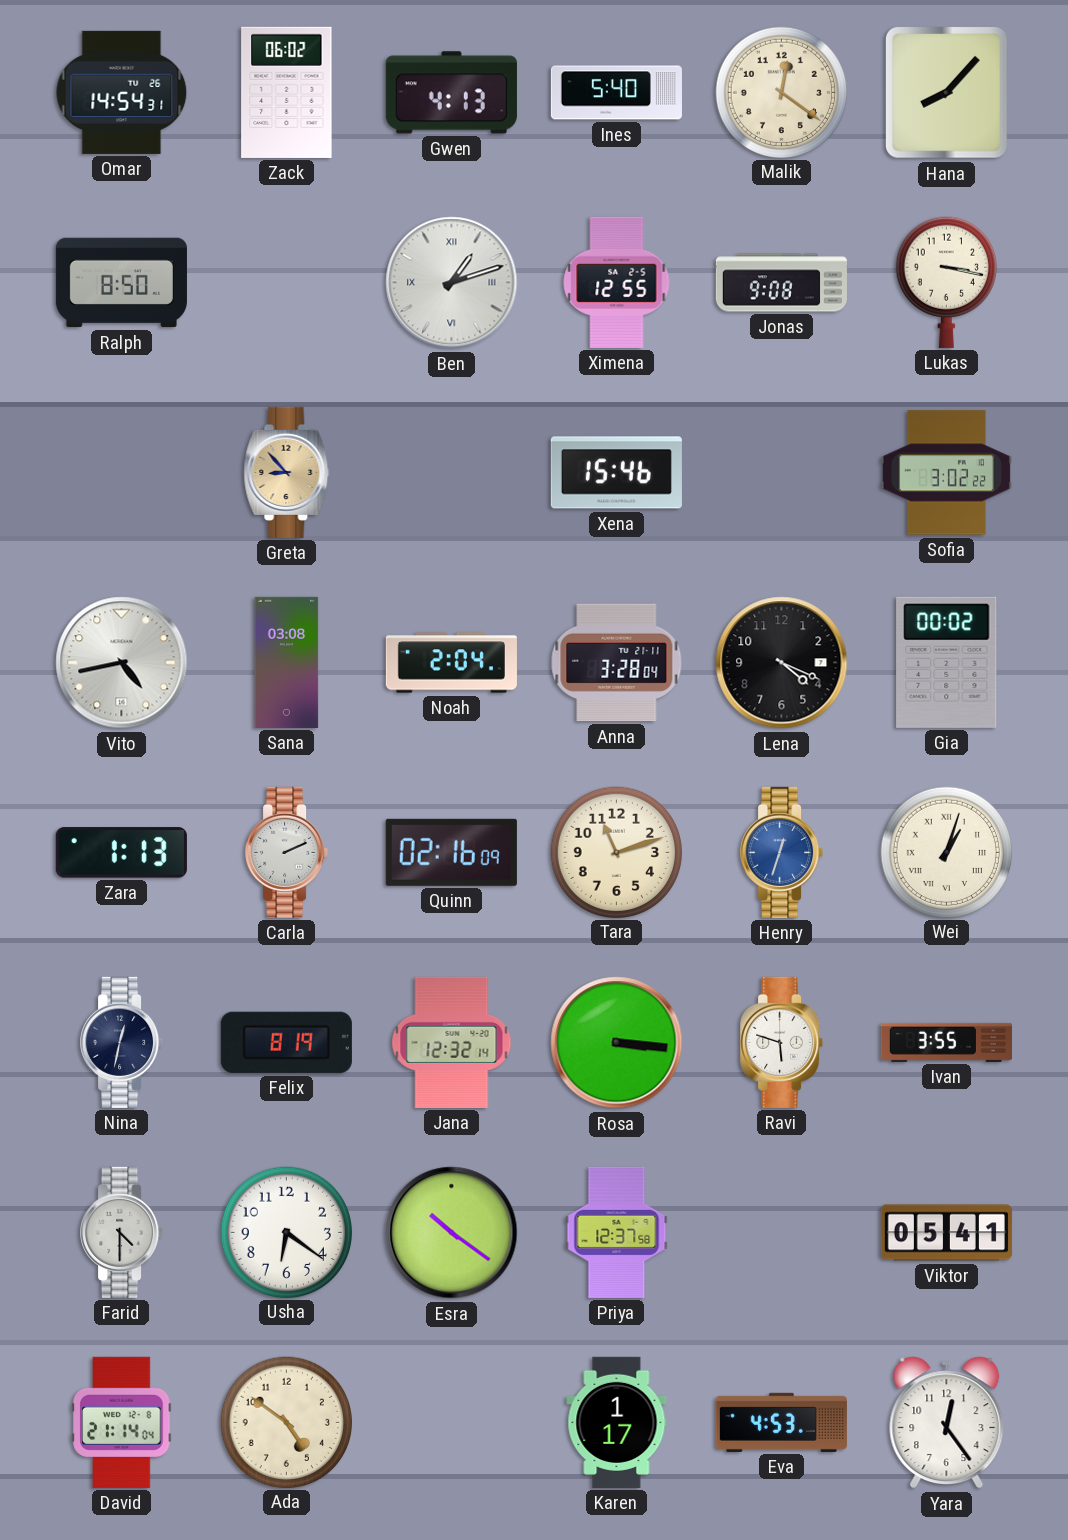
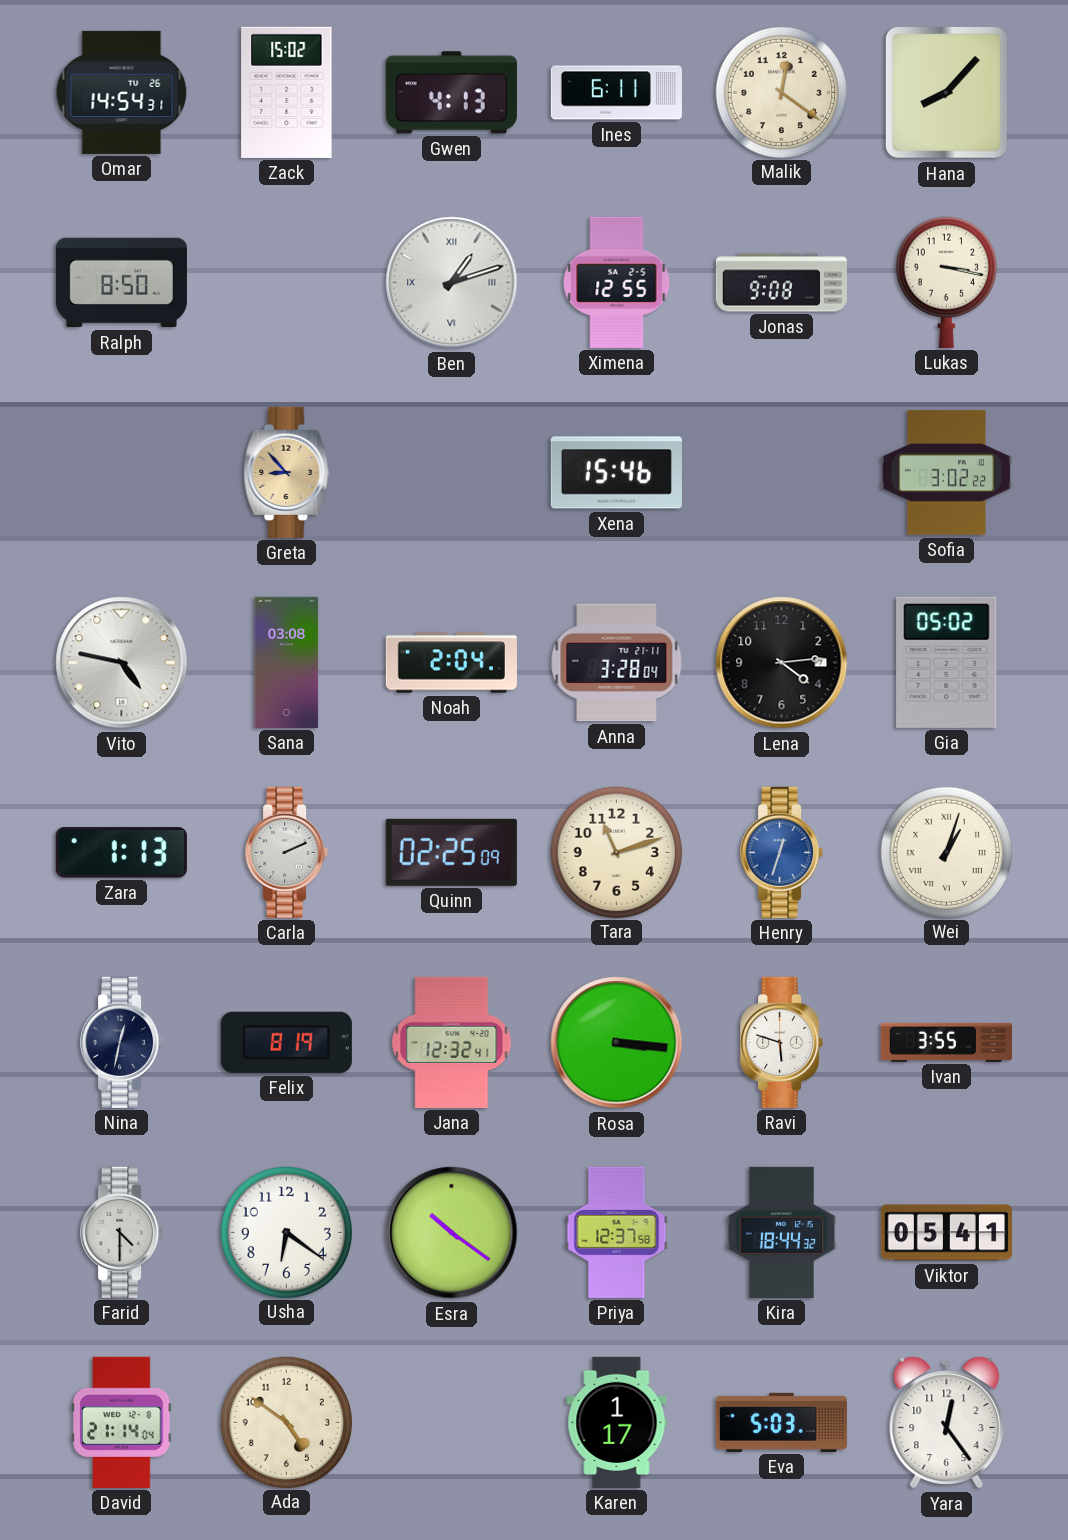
Zack: 06:02 -> 15:02 (287, 92)
Ines: 5:40 -> 6:11 (616, 93)
Vito: 4:43 -> 4:47 (122, 663)
Lena: 4:19 -> 4:14 (782, 663)
Gia: 00:02 -> 05:02 (947, 662)
Quinn: 02:16 -> 02:25 (451, 852)
Jana: 12:32:14 -> 12:32:41 (452, 1042)
Kira: none -> 18:44 (782, 1232)
Eva: 4:53 -> 5:03 (781, 1422)
